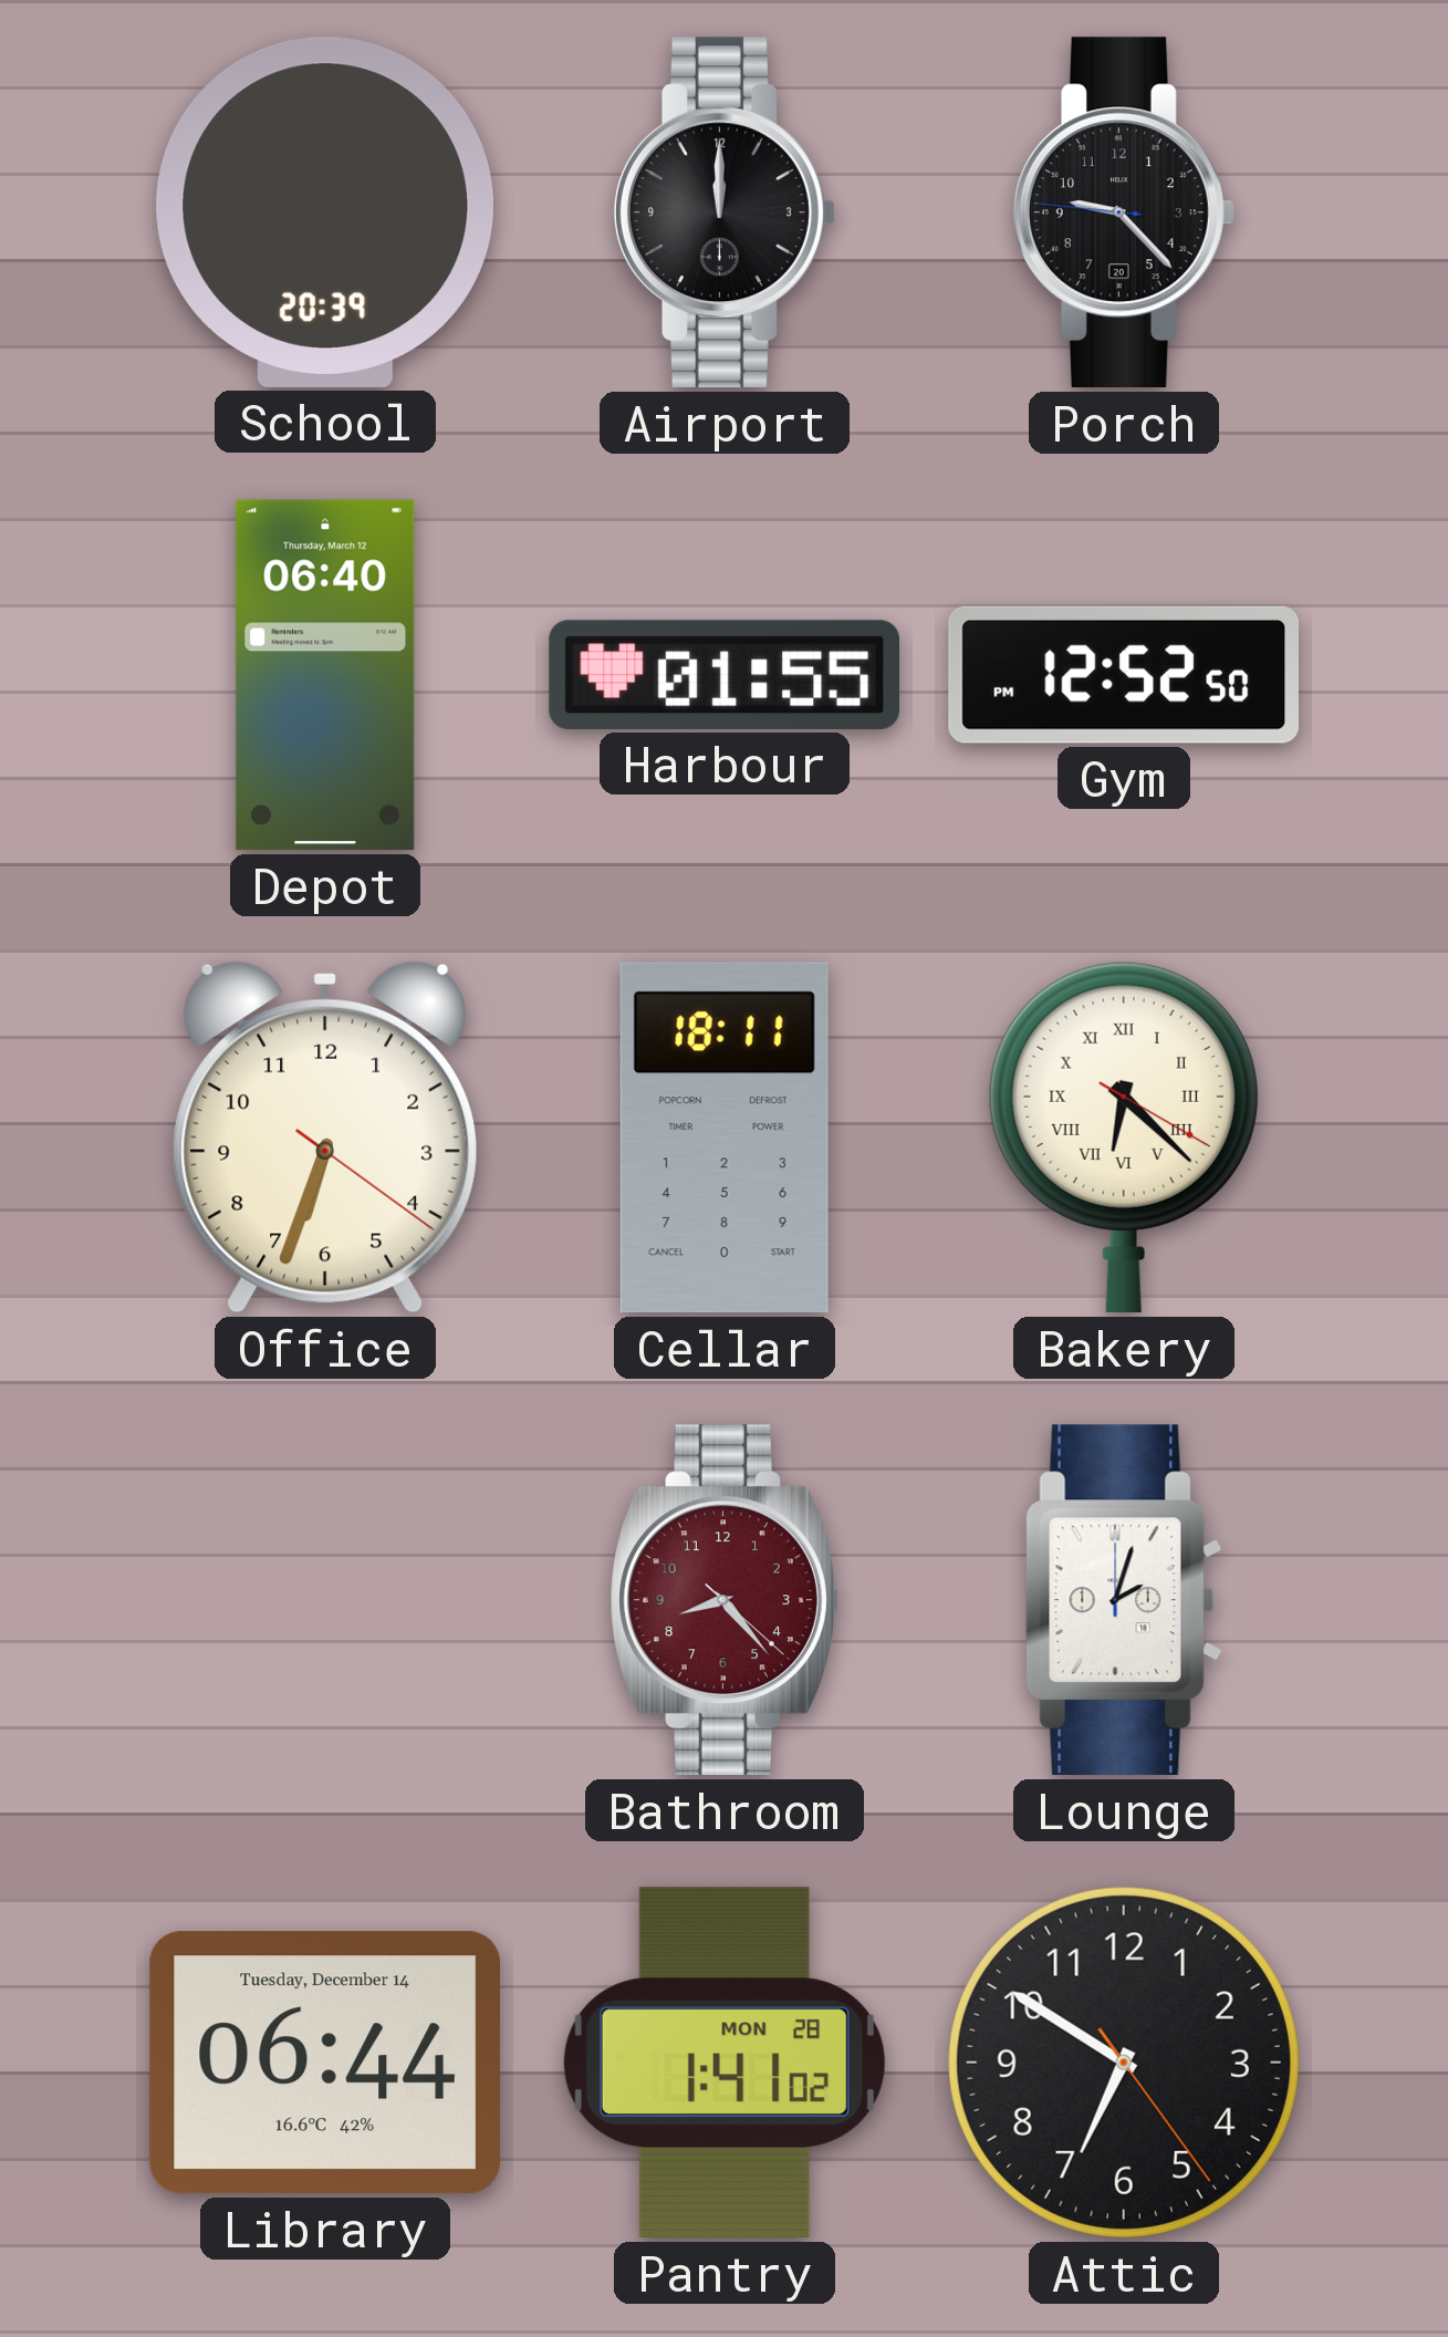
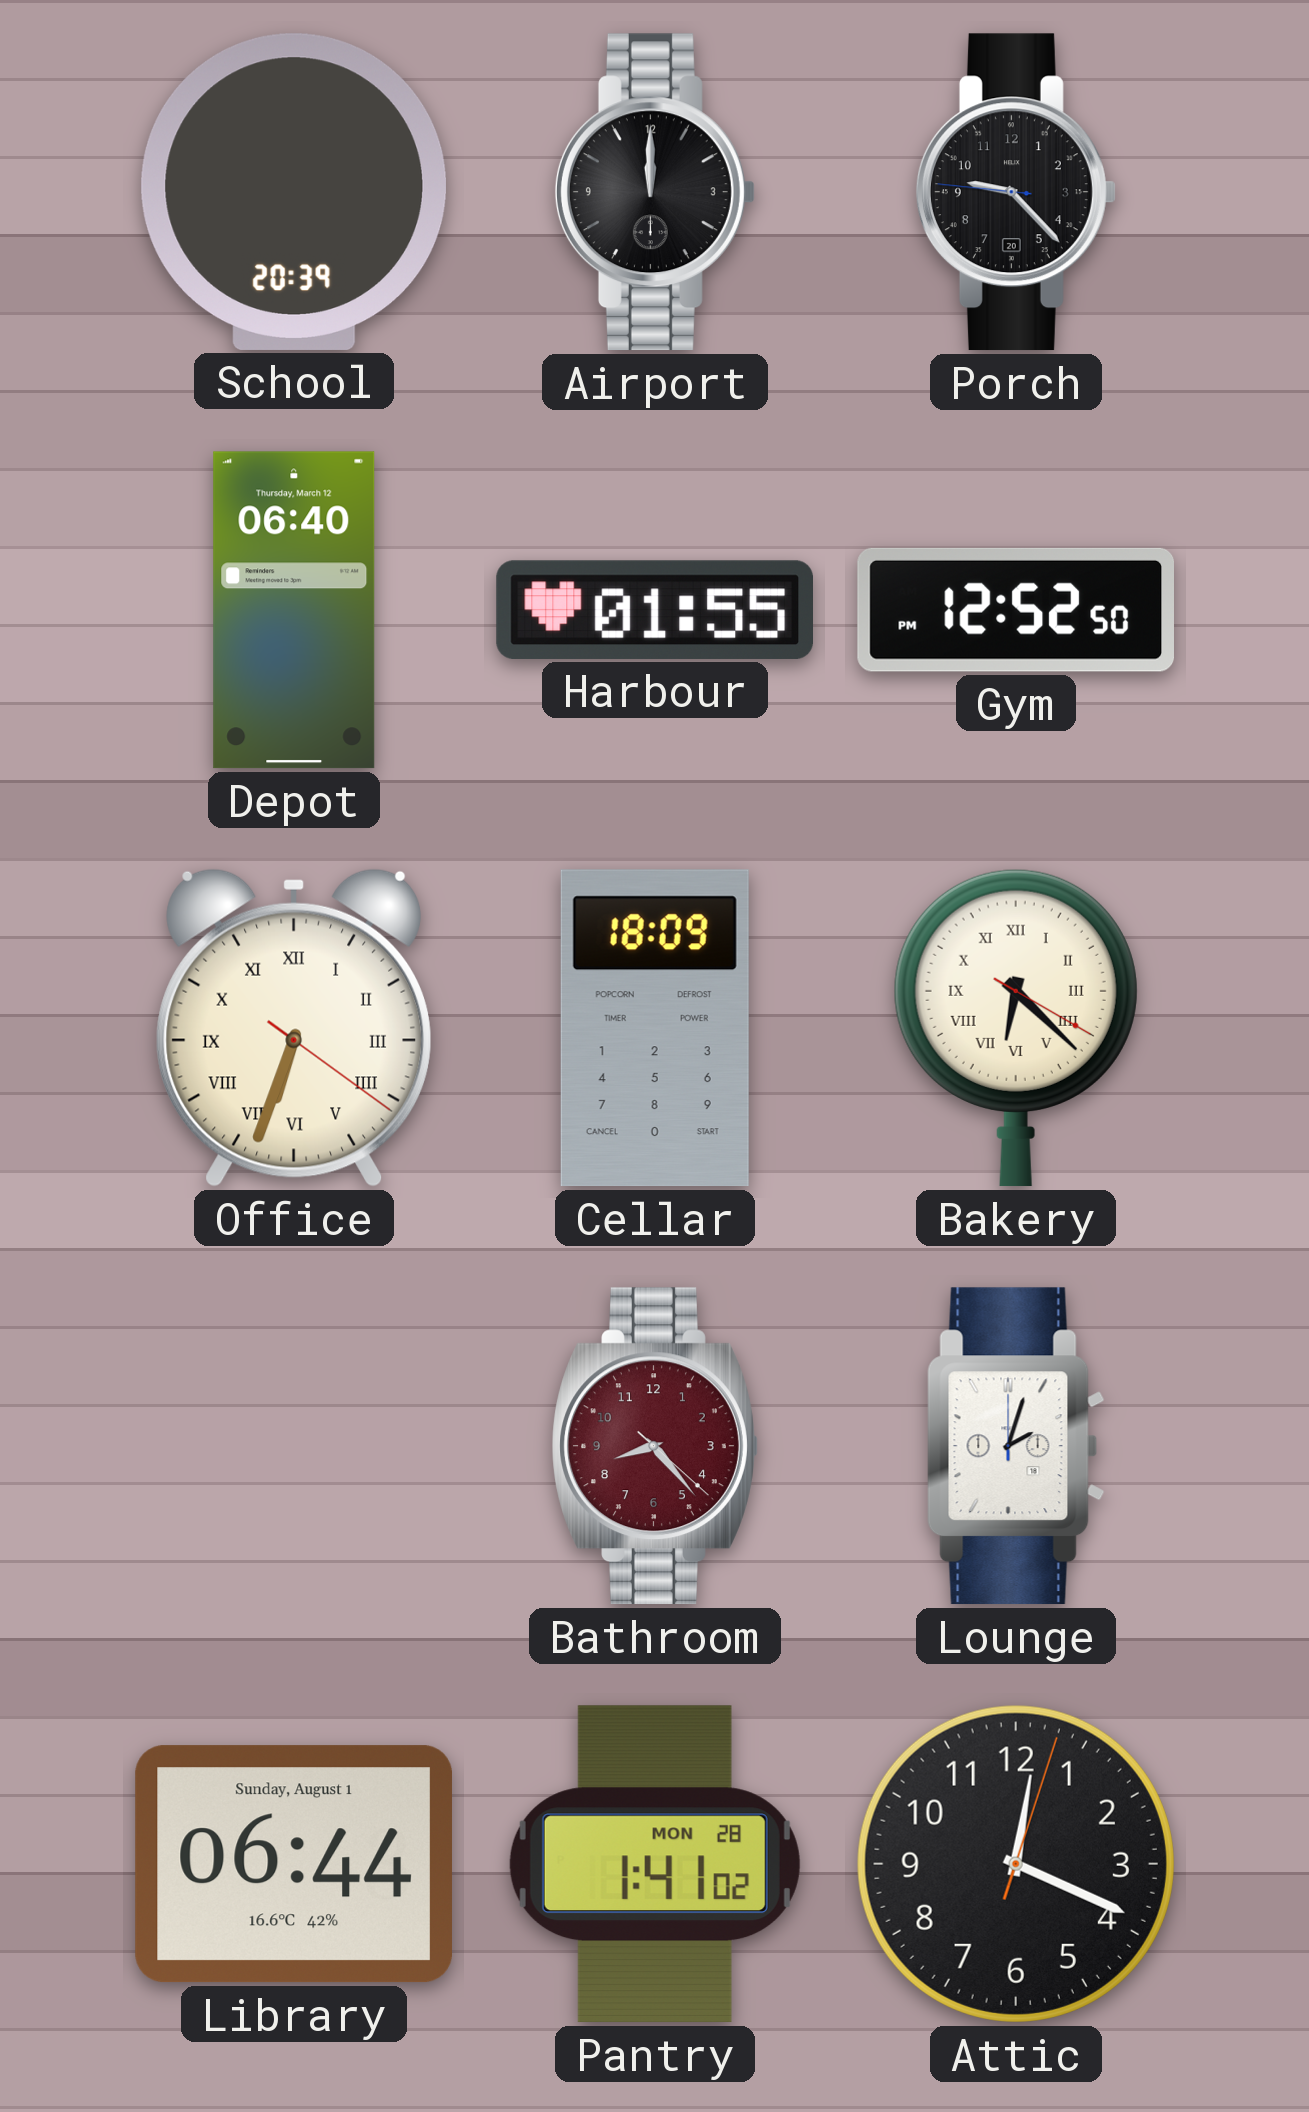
Office numerals: Arabic -> Roman (293, 1028)
Cellar: 18:11 -> 18:09 (655, 1028)
Library date: Tuesday, December 14 -> Sunday, August 1 (294, 1864)
Attic: 6:50 -> 12:19 (1016, 1864)
